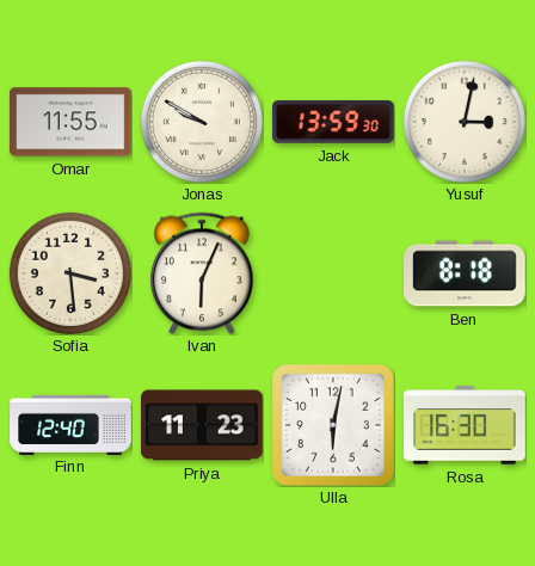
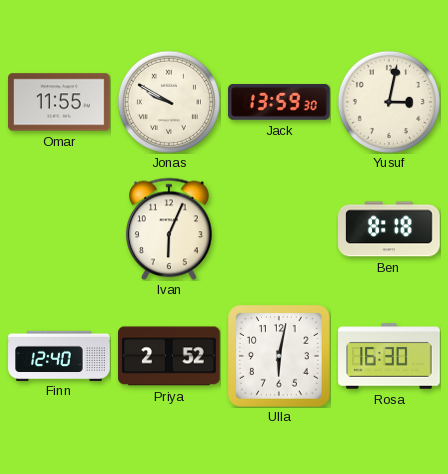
Sofia: 3:29 -> none (70, 273)
Priya: 11:23 -> 2:52 (169, 356)
